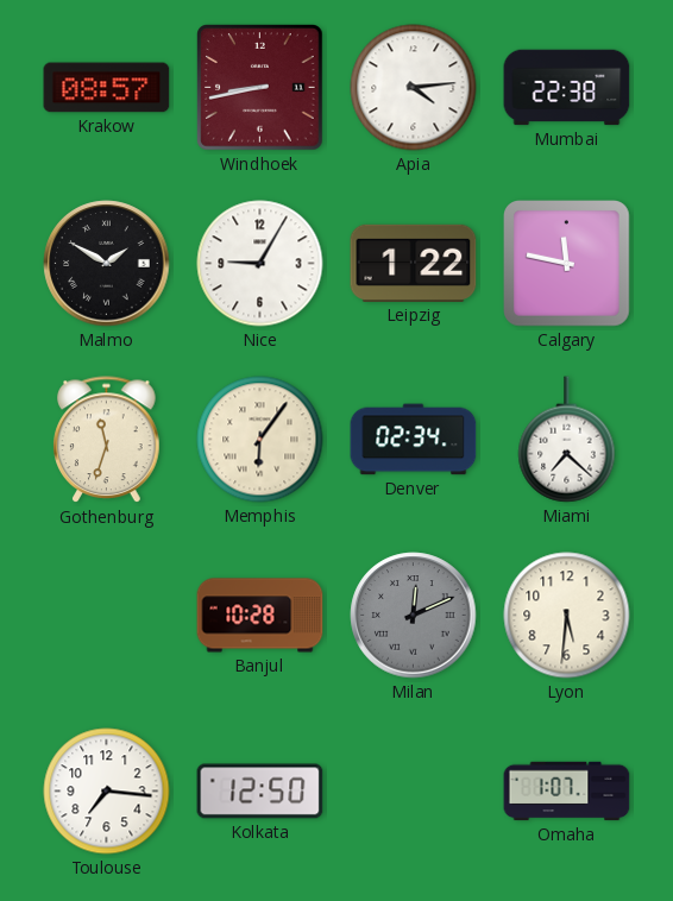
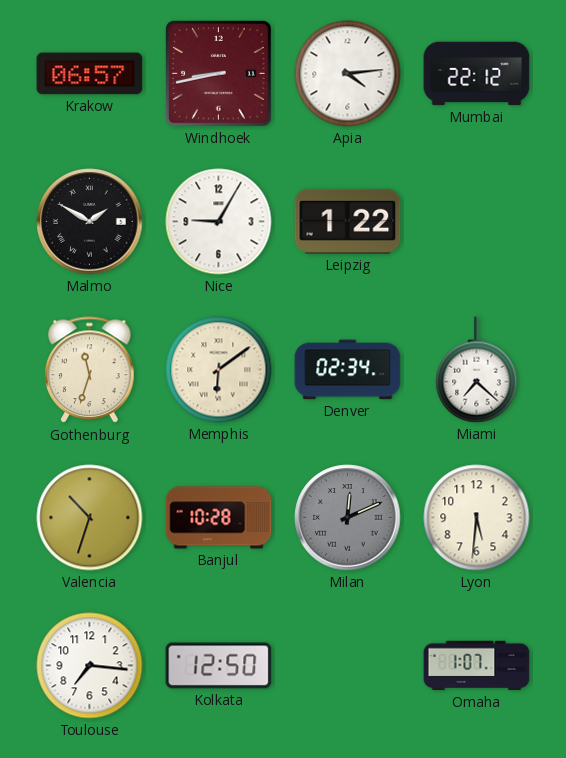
Krakow: 08:57 -> 06:57 (90, 74)
Mumbai: 22:38 -> 22:12 (477, 74)
Calgary: 11:47 -> none (567, 264)
Memphis: 6:06 -> 6:09 (219, 370)
Valencia: none -> 10:33 (90, 518)
